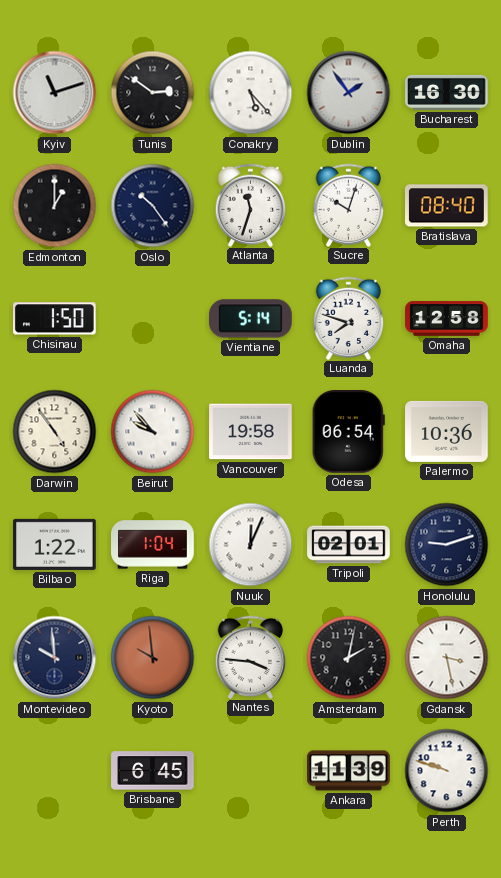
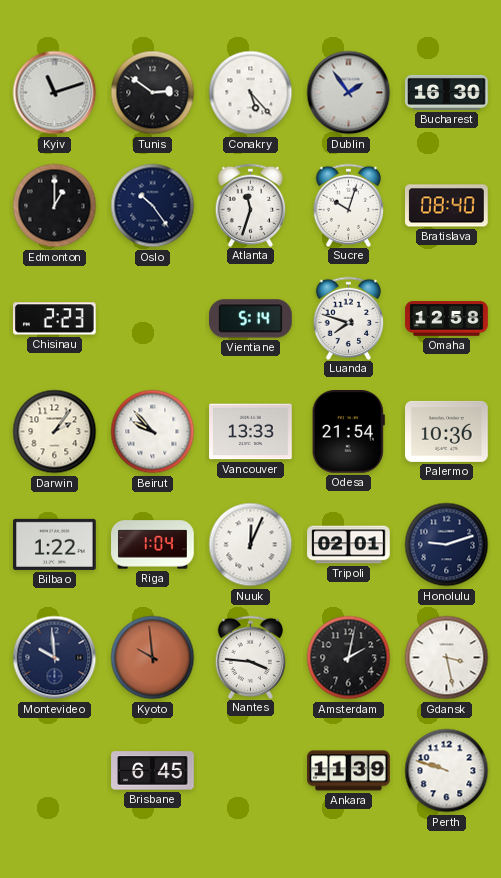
Chisinau: 1:50 -> 2:23 (55, 319)
Darwin: 4:54 -> 2:06 (55, 432)
Vancouver: 19:58 -> 13:33 (251, 432)
Odesa: 06:54 -> 21:54 (348, 432)
